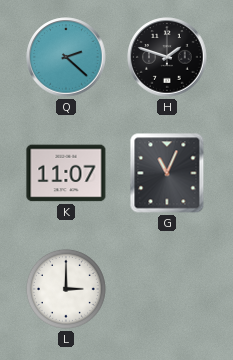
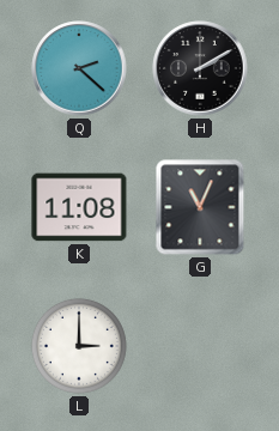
H: 1:48 -> 2:10 (200, 68)
K: 11:07 -> 11:08 (79, 207)
